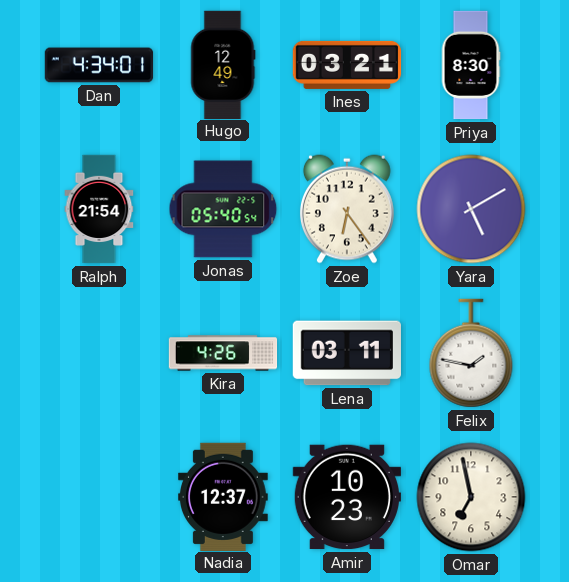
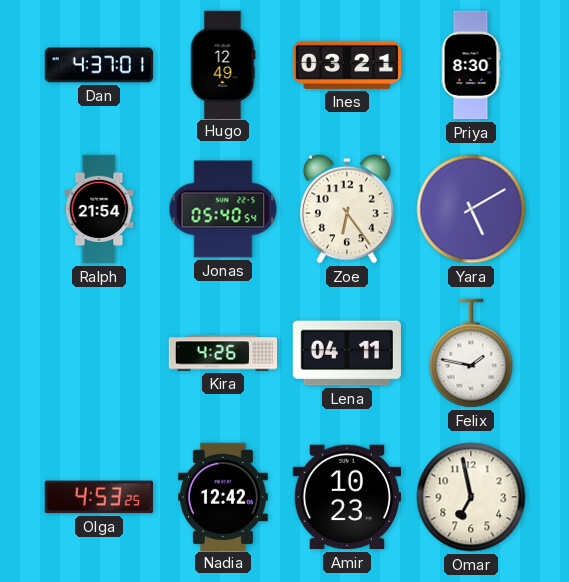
Dan: 4:34 -> 4:37 (99, 65)
Lena: 03:11 -> 04:11 (347, 353)
Olga: none -> 4:53 (99, 497)
Nadia: 12:37 -> 12:42 (224, 496)
